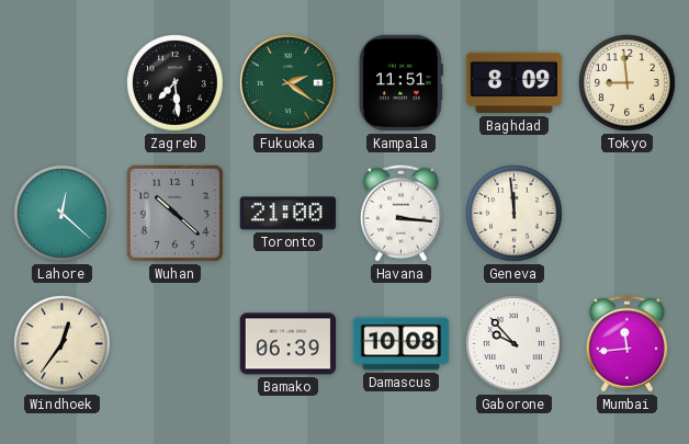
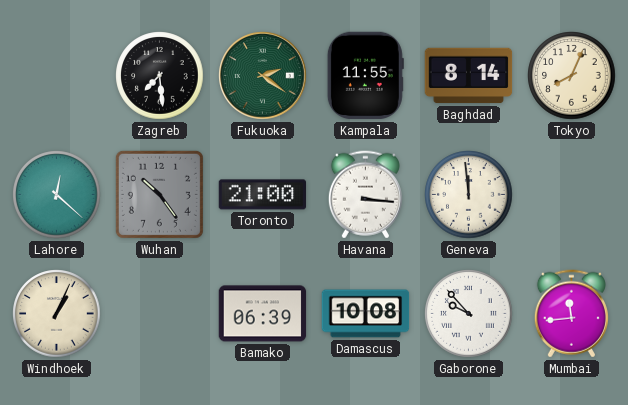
Kampala: 11:51 -> 11:55 (365, 76)
Baghdad: 8:09 -> 8:14 (469, 76)
Tokyo: 8:59 -> 8:04 (572, 76)
Wuhan: 10:22 -> 10:24 (159, 194)
Windhoek: 12:36 -> 1:04 (57, 314)
